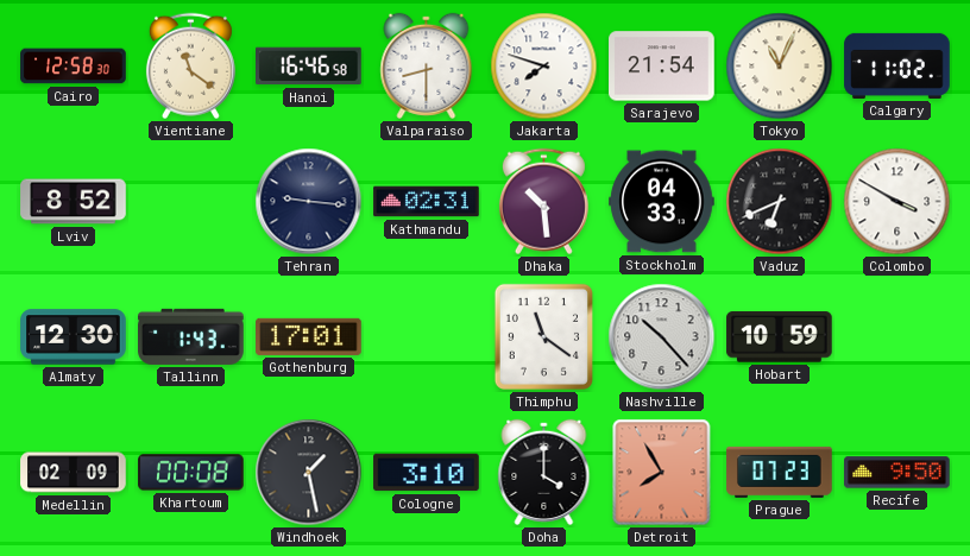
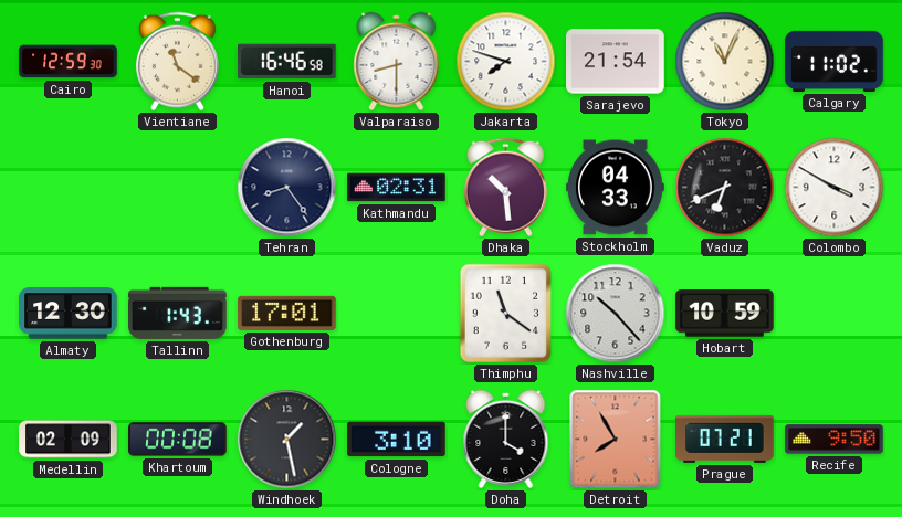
Cairo: 12:58 -> 12:59 (69, 62)
Lviv: 8:52 -> none (74, 202)
Tehran: 9:16 -> 8:24 (287, 188)
Prague: 07:23 -> 07:21 (725, 439)
